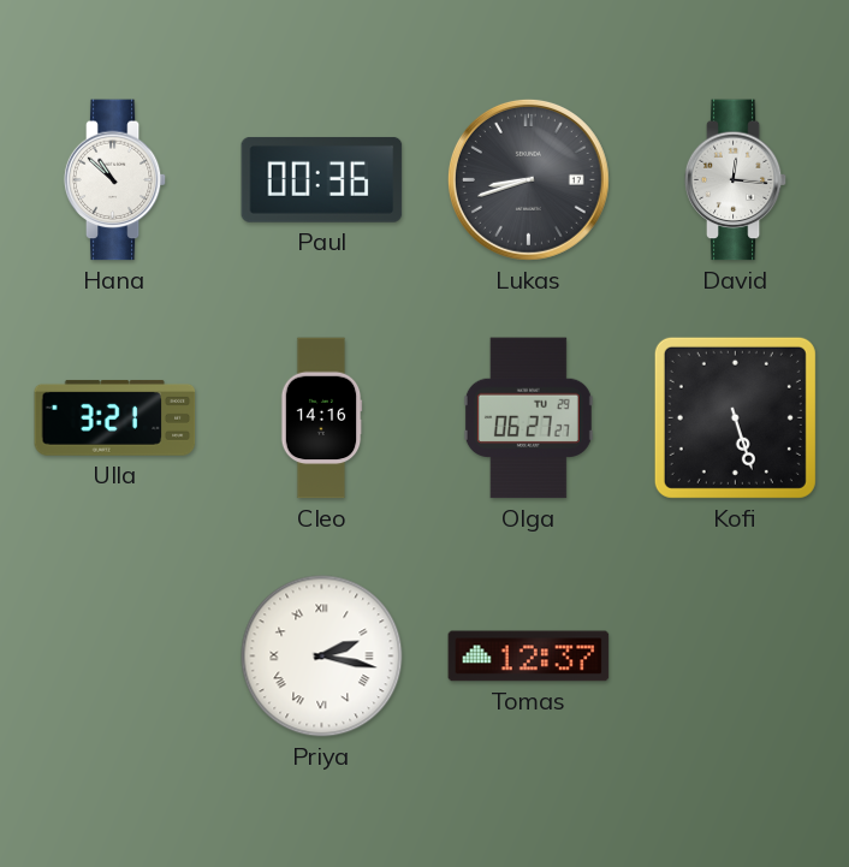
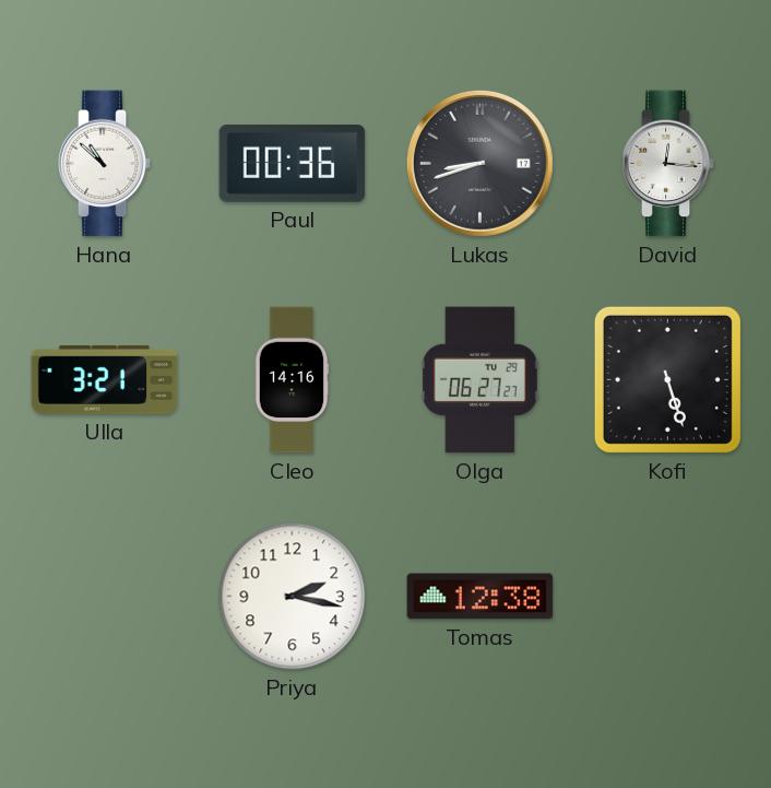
Priya numerals: Roman -> Arabic (293, 597)
Tomas: 12:37 -> 12:38 (481, 597)
